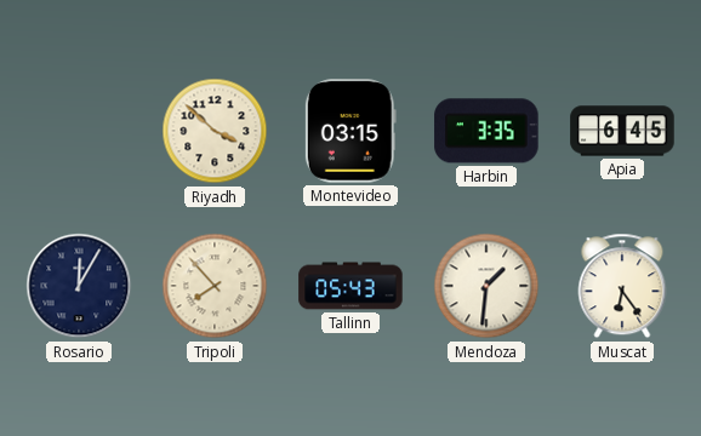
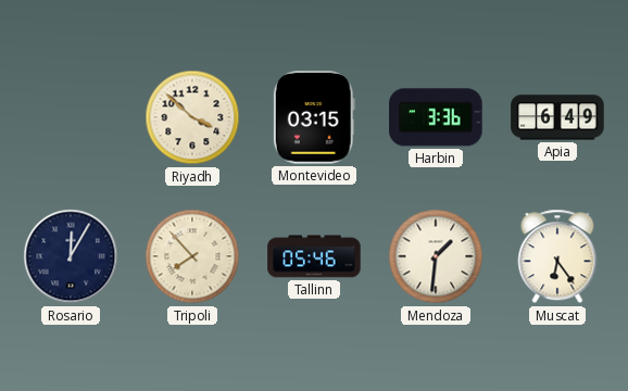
Harbin: 3:35 -> 3:36 (436, 117)
Apia: 6:45 -> 6:49 (557, 117)
Tallinn: 05:43 -> 05:46 (314, 256)
